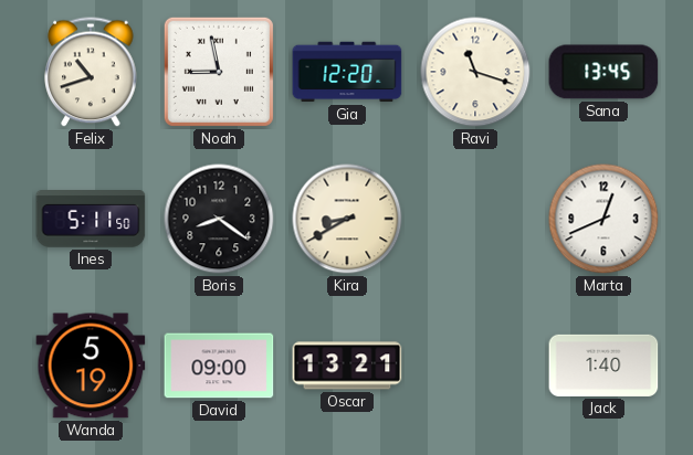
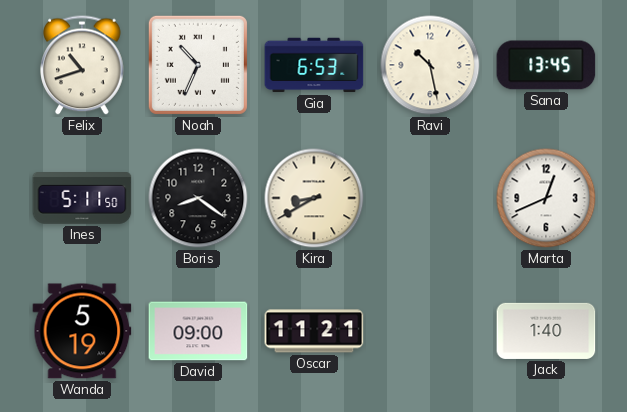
Noah: 8:58 -> 10:34 (198, 65)
Gia: 12:20 -> 6:53 (314, 65)
Ravi: 11:18 -> 10:28 (430, 65)
Oscar: 13:21 -> 11:21 (314, 331)
